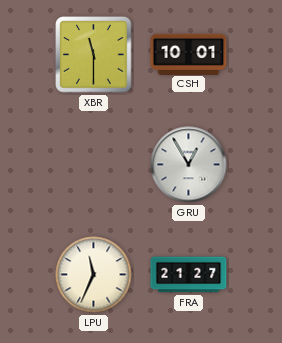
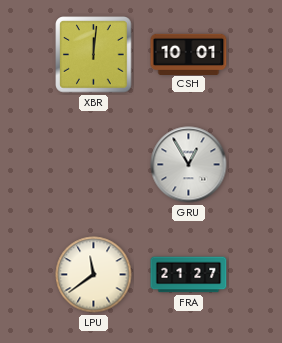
XBR: 11:30 -> 12:01 (94, 55)
LPU: 11:34 -> 11:39 (94, 275)
